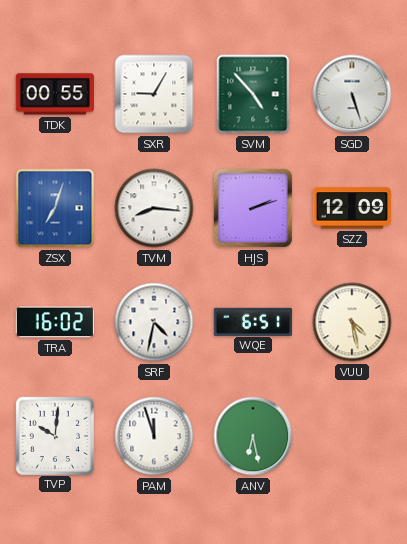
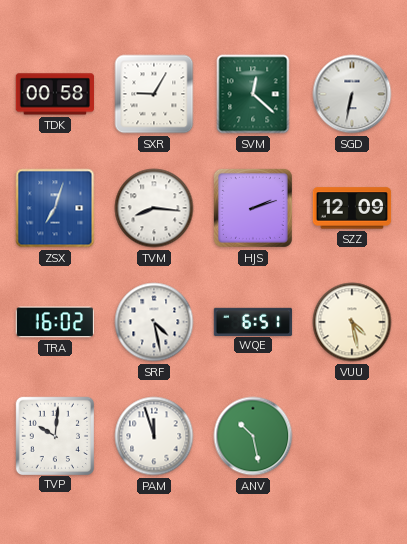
TDK: 00:55 -> 00:58 (54, 94)
SVM: 4:53 -> 12:22 (253, 94)
SGD: 5:27 -> 6:32 (352, 94)
SRF: 4:32 -> 4:28 (154, 322)
ANV: 6:28 -> 10:28 (253, 436)
